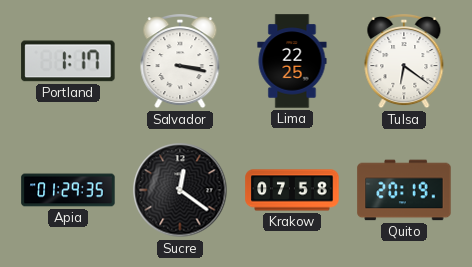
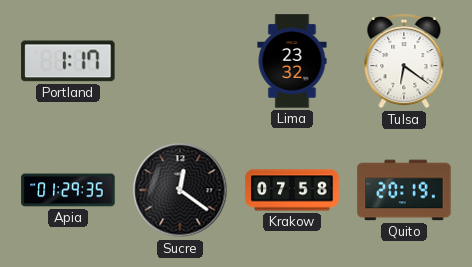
Salvador: 3:17 -> none (180, 62)
Lima: 22:25 -> 23:32 (292, 61)
